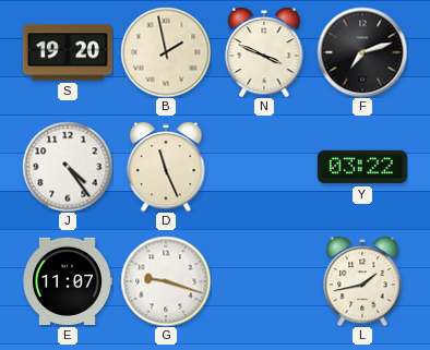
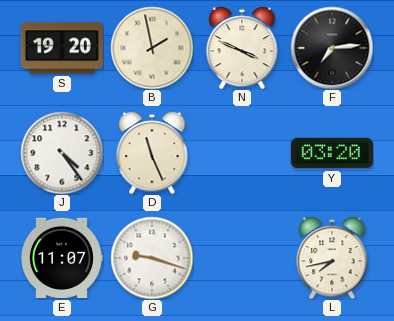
F: 7:12 -> 7:14 (332, 48)
Y: 03:22 -> 03:20 (332, 153)
L: 1:43 -> 7:43 (332, 258)
